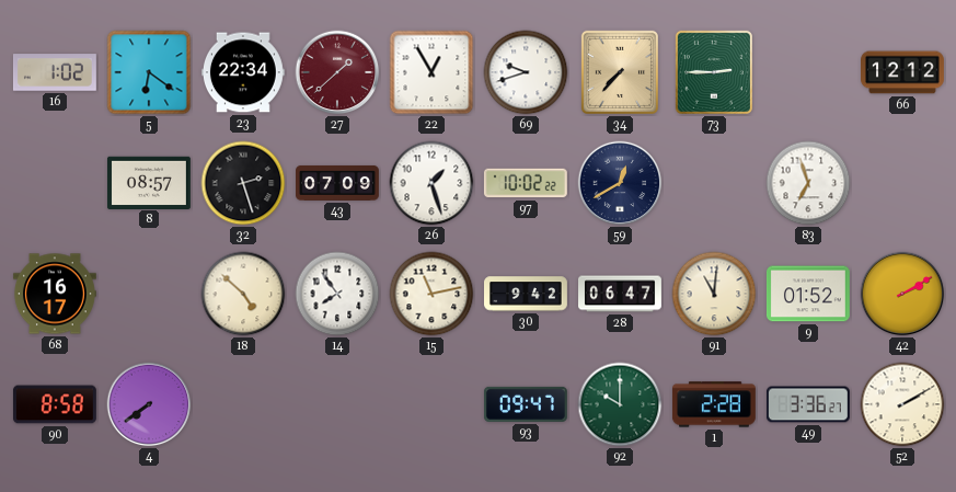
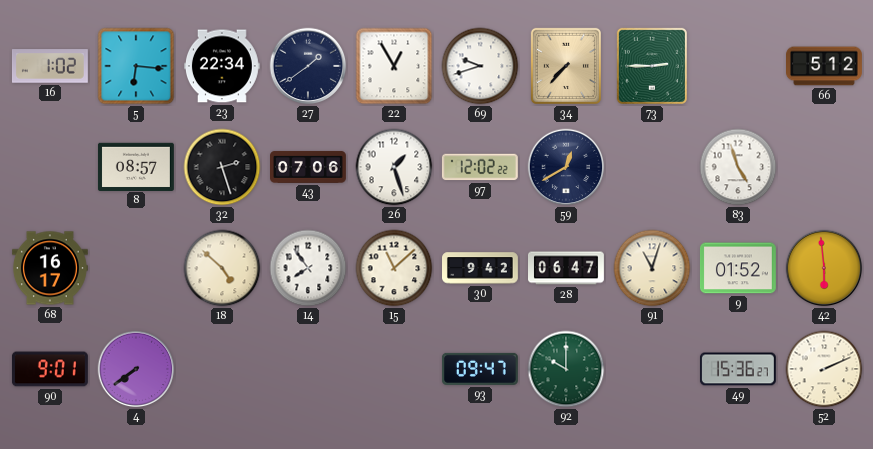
5: 6:21 -> 6:16 (136, 66)
27: 1:38 -> 1:39 (308, 66)
27 dial: burgundy -> navy (308, 66)
66: 12:12 -> 5:12 (825, 66)
43: 07:09 -> 07:06 (309, 167)
97: 10:02 -> 12:02 (480, 167)
83: 6:57 -> 4:57 (738, 167)
15: 11:13 -> 11:08 (394, 268)
91: 11:01 -> 11:03 (652, 268)
42: 2:10 -> 5:59 (824, 268)
90: 8:58 -> 9:01 (50, 369)
1: 2:28 -> none (714, 404)
49: 3:36 -> 15:36 (738, 369)
52: 2:10 -> 2:11 (824, 369)
